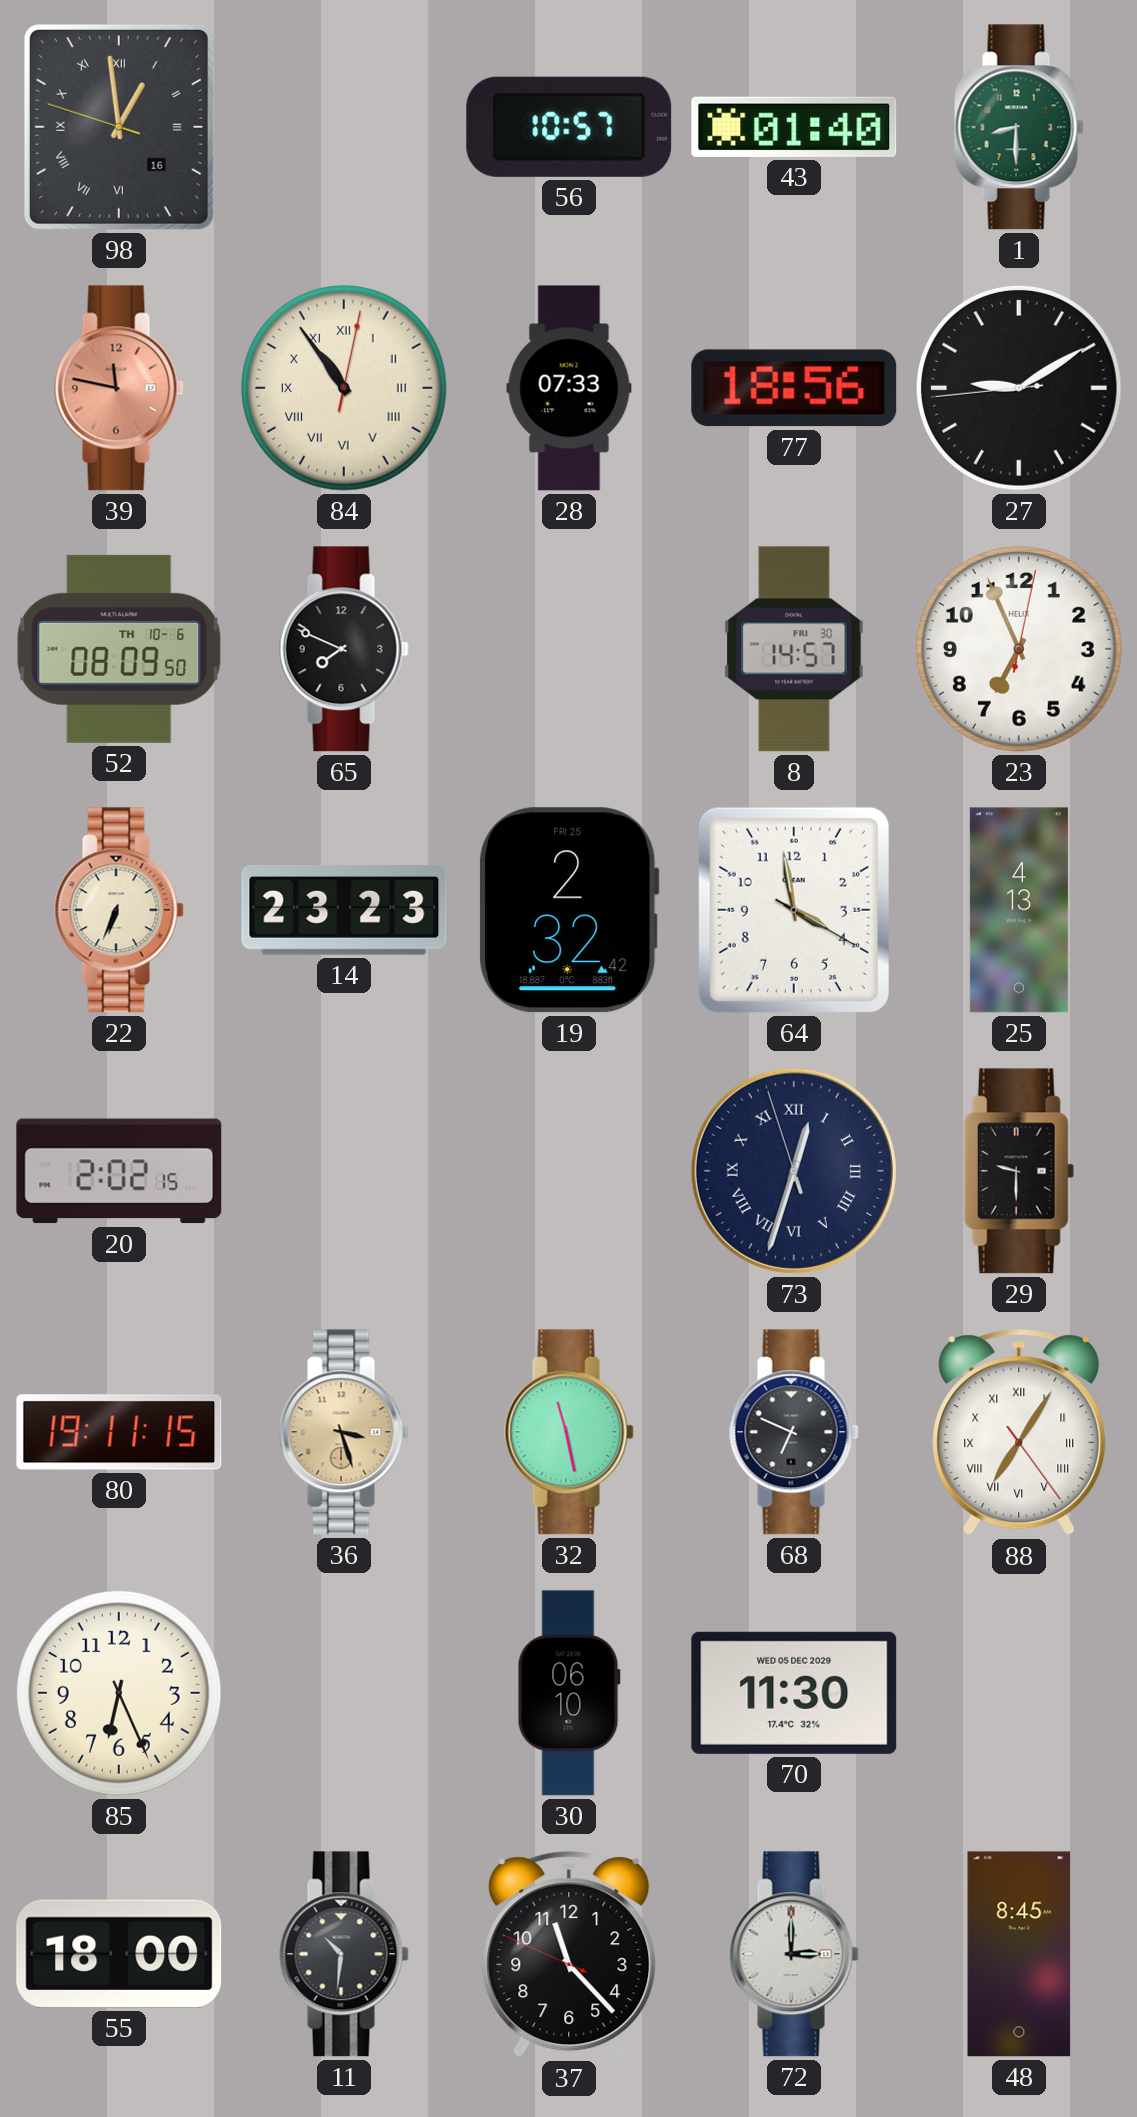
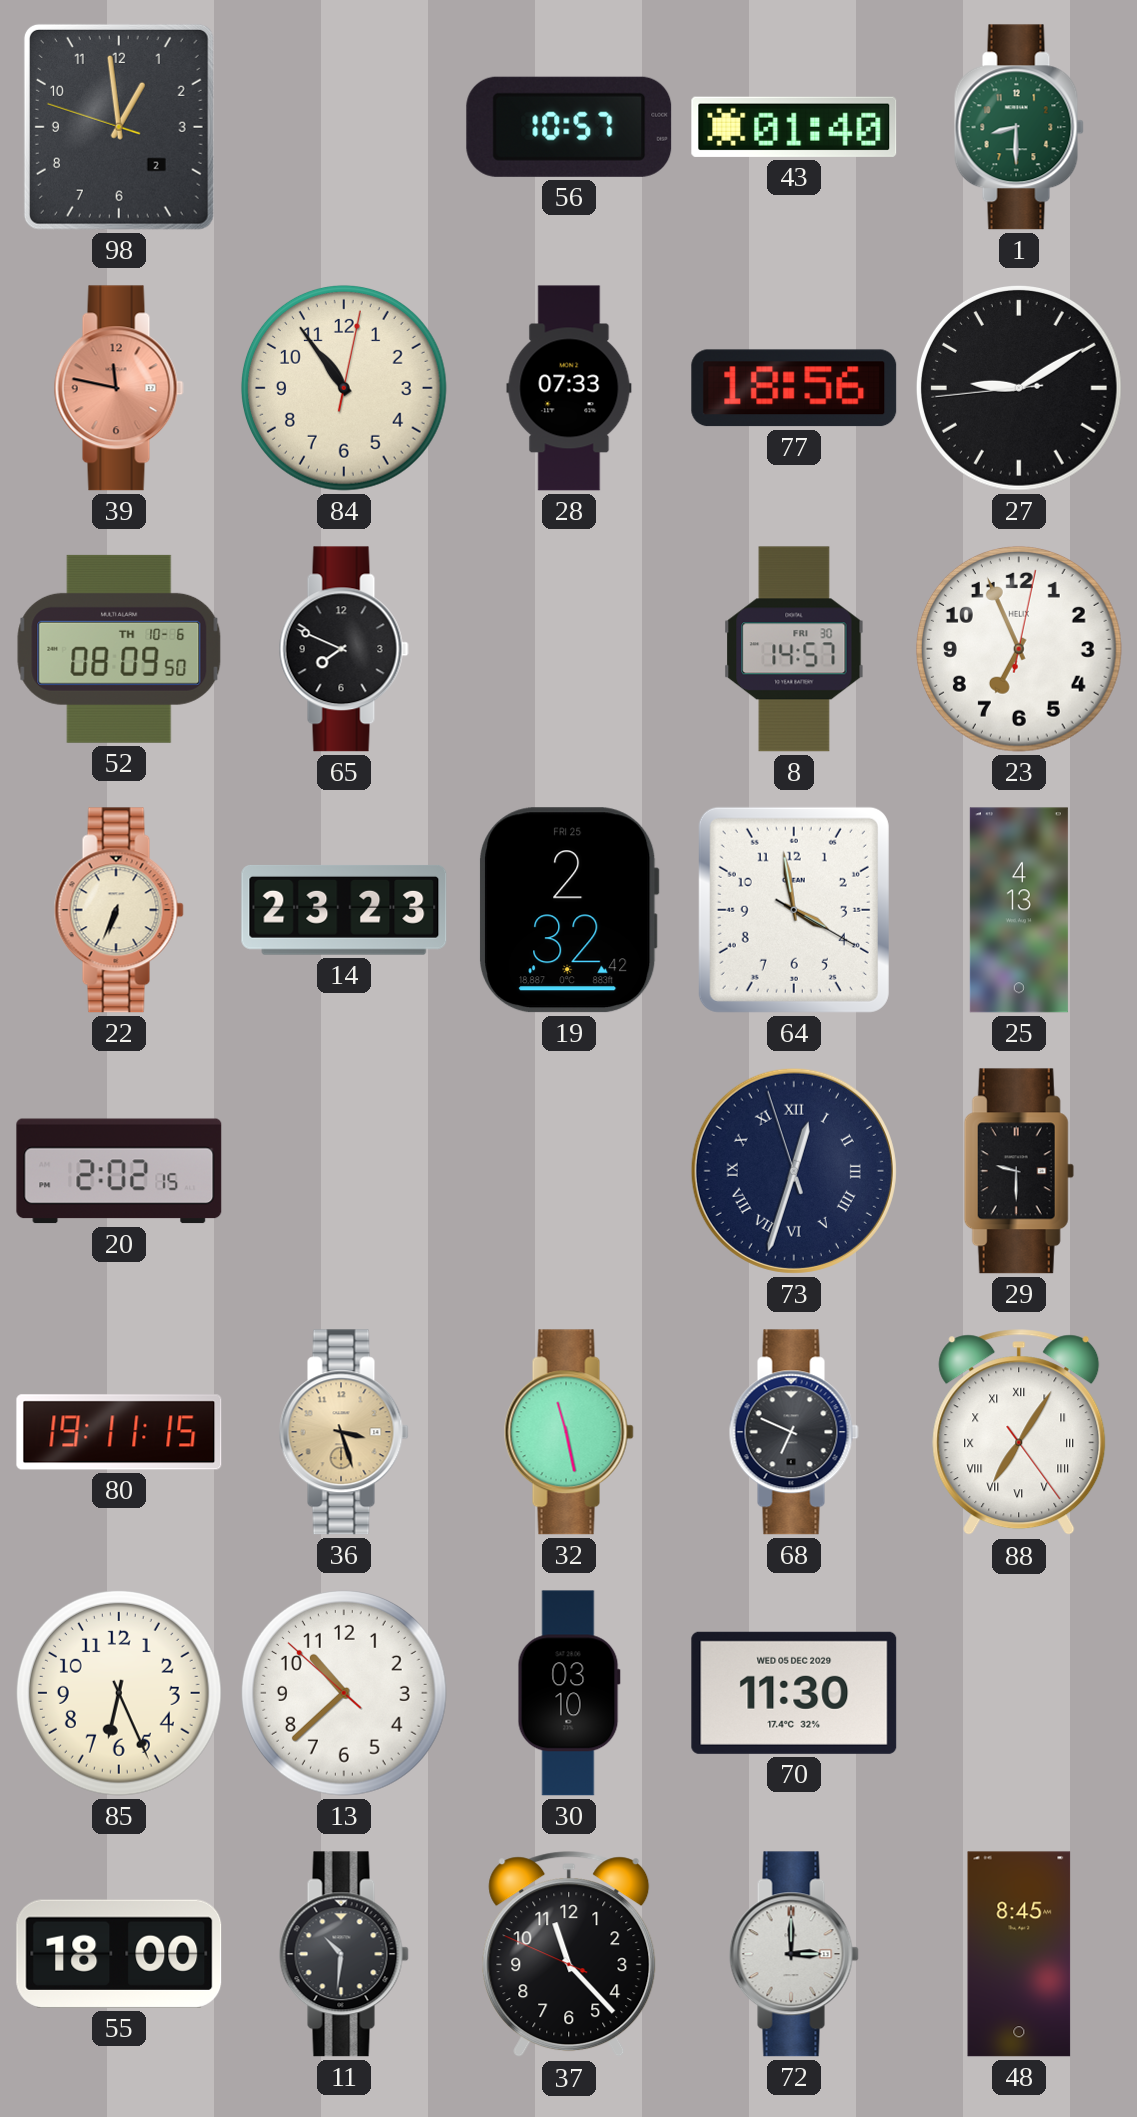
98 date: 16 -> 2 (119, 127)
98 numerals: Roman -> Arabic (119, 127)
84 numerals: Roman -> Arabic (344, 388)
13: none -> 10:37 (344, 1693)
30: 06:10 -> 03:10 (569, 1693)
